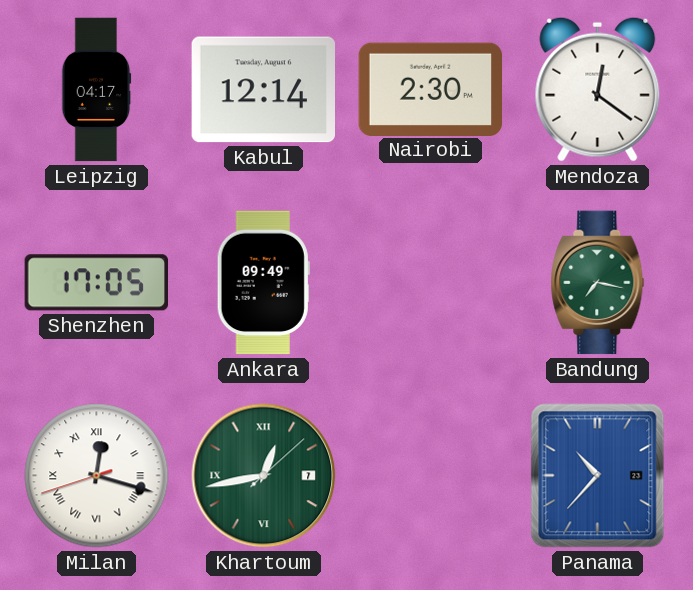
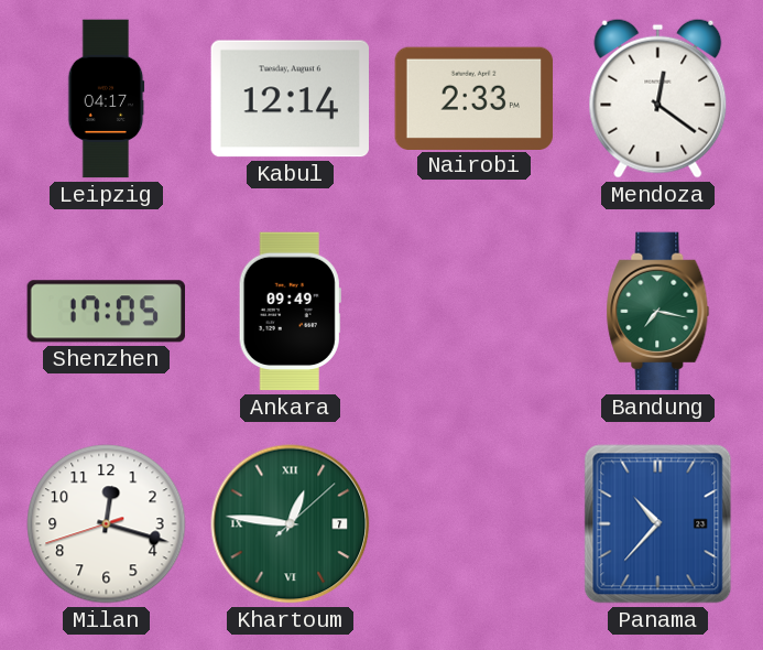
Nairobi: 2:30 -> 2:33 (475, 98)
Milan numerals: Roman -> Arabic (107, 524)
Khartoum: 12:43 -> 12:46 (291, 524)
